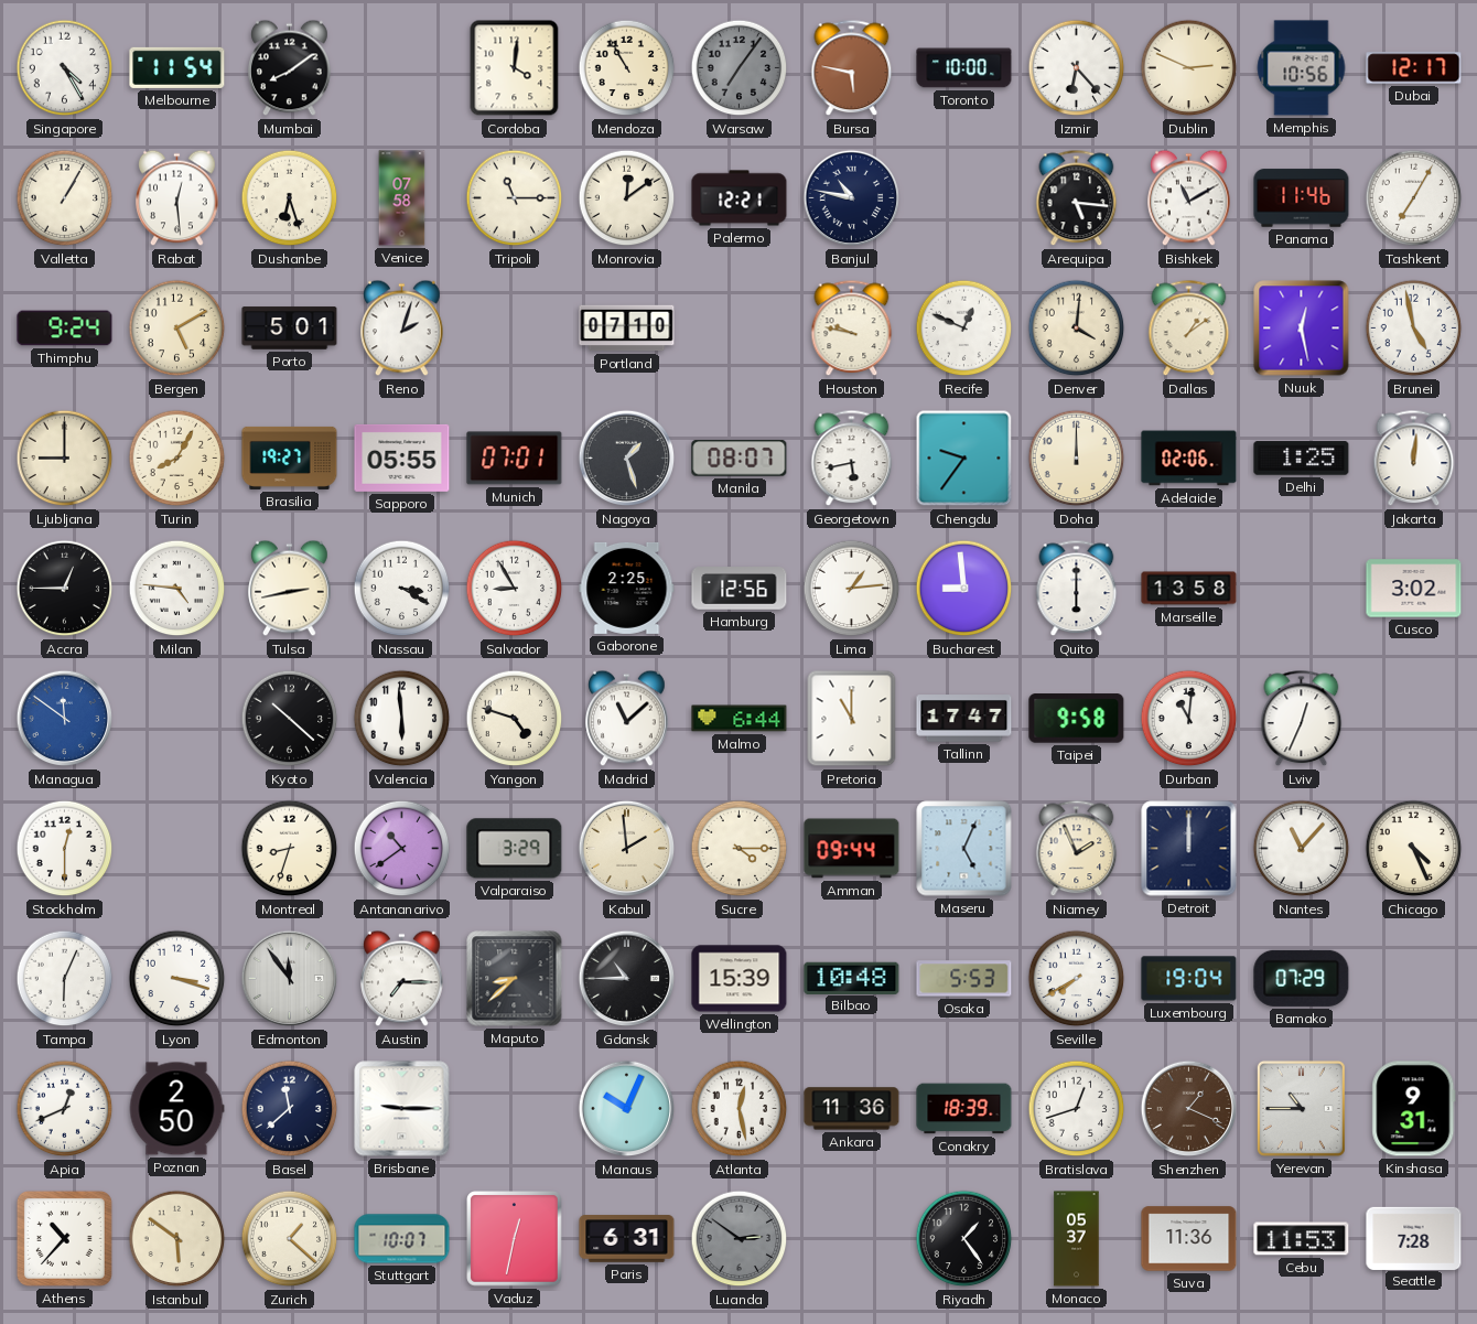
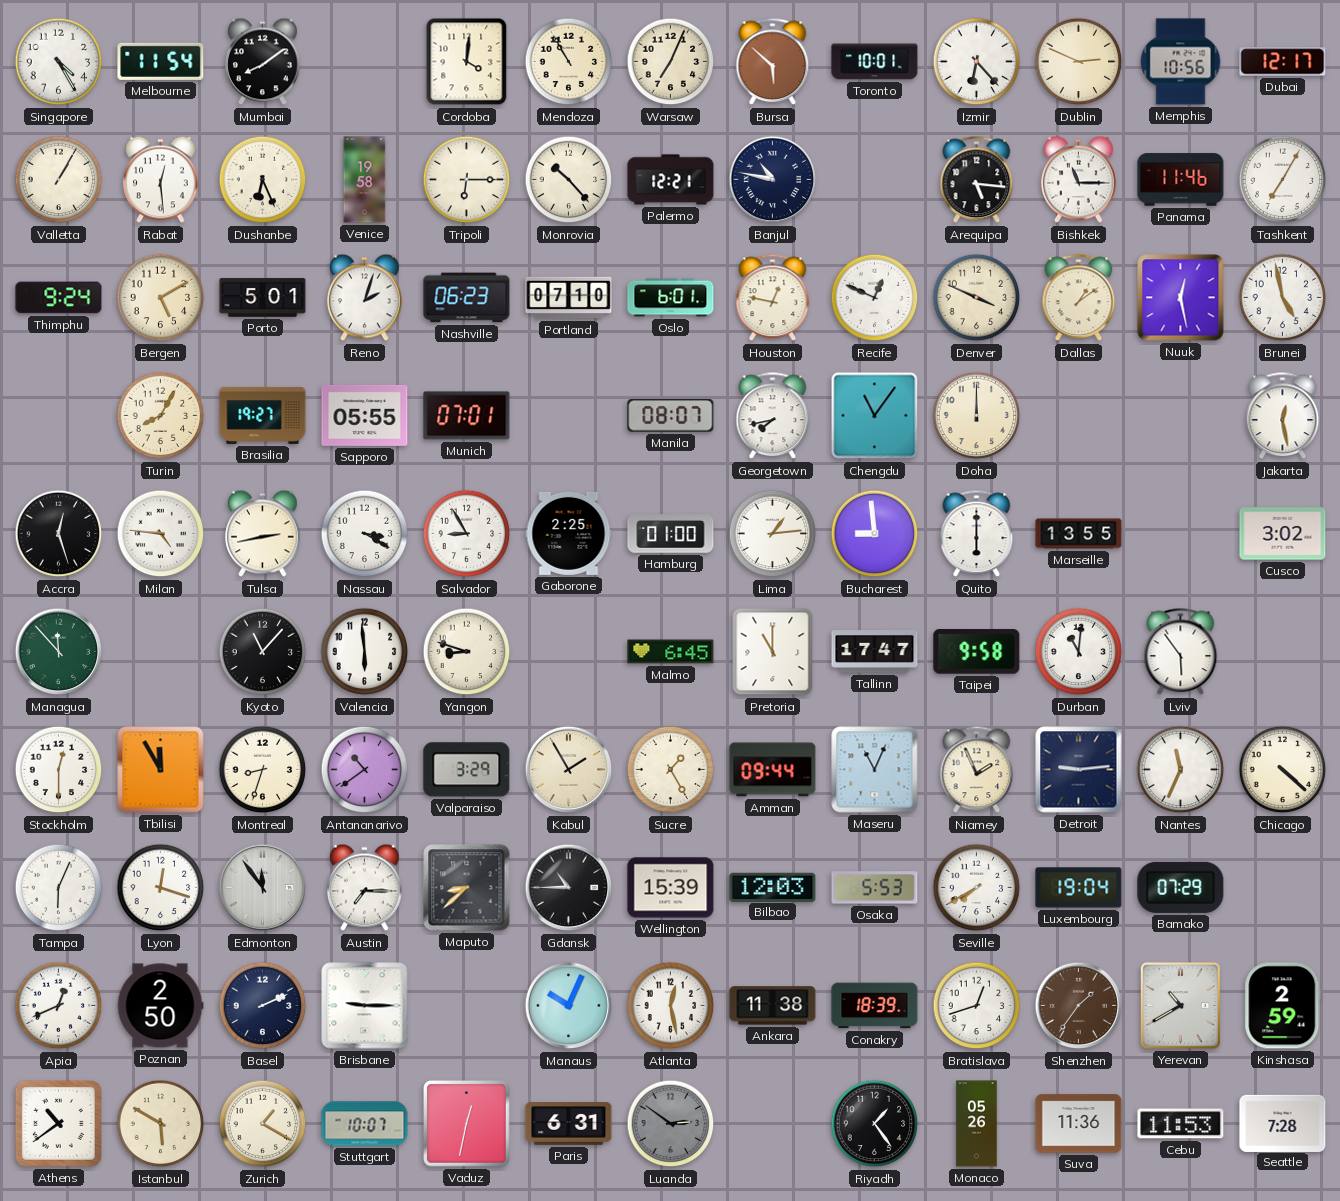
Warsaw: 7:06 -> 7:04 (671, 62)
Warsaw dial: grey -> cream (671, 62)
Bursa: 5:47 -> 5:52 (773, 62)
Toronto: 10:00 -> 10:01 (875, 62)
Dushanbe: 6:27 -> 6:26 (263, 180)
Venice: 07:58 -> 19:58 (365, 180)
Tripoli: 11:15 -> 6:15 (467, 180)
Monrovia: 12:09 -> 10:23 (569, 180)
Bishkek: 11:10 -> 11:15 (1079, 180)
Nashville: none -> 06:23 (467, 298)
Oslo: none -> 6:01 (671, 298)
Houston: 9:47 -> 12:47 (773, 298)
Denver: 4:01 -> 3:49 (977, 298)
Ljubljana: 9:00 -> none (65, 459)
Nagoya: 1:27 -> none (627, 459)
Georgetown: 5:43 -> 7:43 (773, 416)
Chengdu: 9:36 -> 11:06 (875, 416)
Adelaide: 02:06 -> none (1189, 459)
Delhi: 1:25 -> none (1302, 459)
Jakarta: 12:01 -> 12:28 (1283, 416)
Accra: 12:45 -> 12:27 (59, 534)
Hamburg: 12:56 -> 01:00 (671, 534)
Marseille: 13:58 -> 13:55 (1079, 534)
Managua: 11:51 -> 11:53 (59, 652)
Managua dial: blue -> green (59, 652)
Kyoto: 10:22 -> 11:07 (263, 652)
Yangon: 4:48 -> 8:48 (467, 652)
Madrid: 11:08 -> none (627, 719)
Malmo: 6:44 -> 6:45 (671, 652)
Lviv: 12:34 -> 5:54 (1181, 652)
Tbilisi: none -> 11:55 (161, 770)
Kabul: 1:59 -> 1:55 (569, 770)
Sucre: 4:15 -> 1:25 (671, 770)
Maseru: 5:04 -> 11:04 (875, 770)
Detroit: 12:00 -> 9:14 (1079, 770)
Nantes: 11:07 -> 11:34 (1181, 770)
Chicago: 4:26 -> 4:22 (1283, 770)
Lyon: 3:18 -> 12:18 (161, 888)
Bilbao: 10:48 -> 12:03 (773, 887)
Basel: 11:38 -> 2:11 (263, 1006)
Ankara: 11:36 -> 11:38 (773, 1006)
Shenzhen: 1:19 -> 1:36 (1079, 1006)
Yerevan: 10:45 -> 10:40 (1180, 1005)
Kinshasa: 9:31 -> 2:59 (1283, 1006)
Athens: 10:37 -> 10:39 (58, 1123)
Istanbul: 5:51 -> 5:50 (161, 1124)
Zurich: 1:22 -> 1:20 (263, 1124)
Monaco: 05:37 -> 05:26 (977, 1124)
